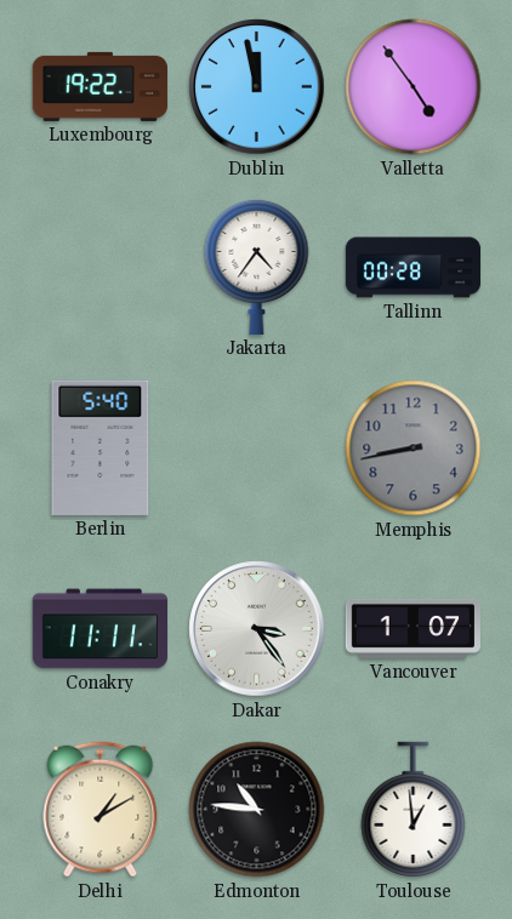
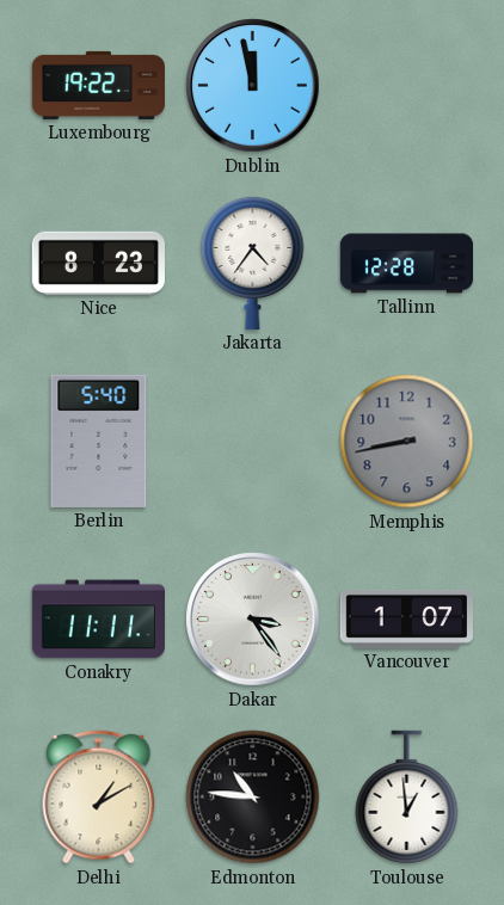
Valletta: 4:54 -> none (414, 87)
Nice: none -> 8:23 (98, 263)
Tallinn: 00:28 -> 12:28 (407, 264)
